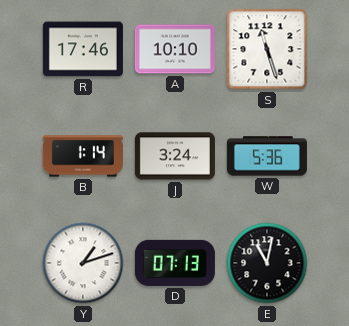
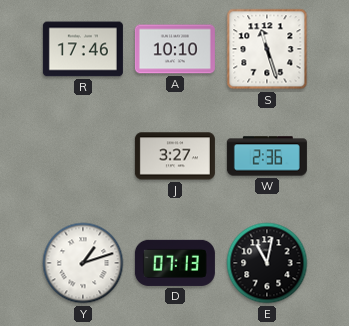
B: 1:14 -> none (83, 156)
J: 3:24 -> 3:27 (175, 156)
W: 5:36 -> 2:36 (267, 156)
